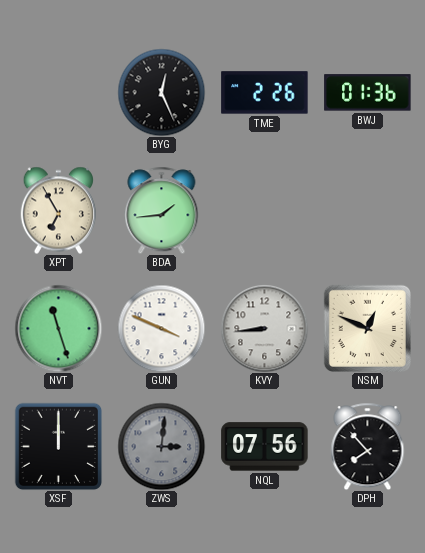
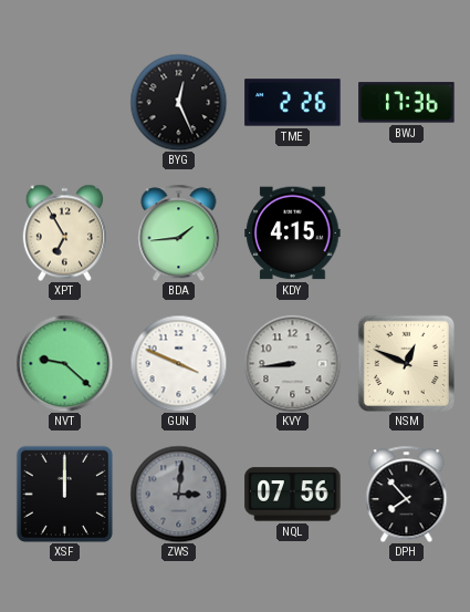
BWJ: 01:36 -> 17:36 (407, 103)
KDY: none -> 4:15 (293, 234)
NVT: 11:27 -> 9:22 (64, 363)
